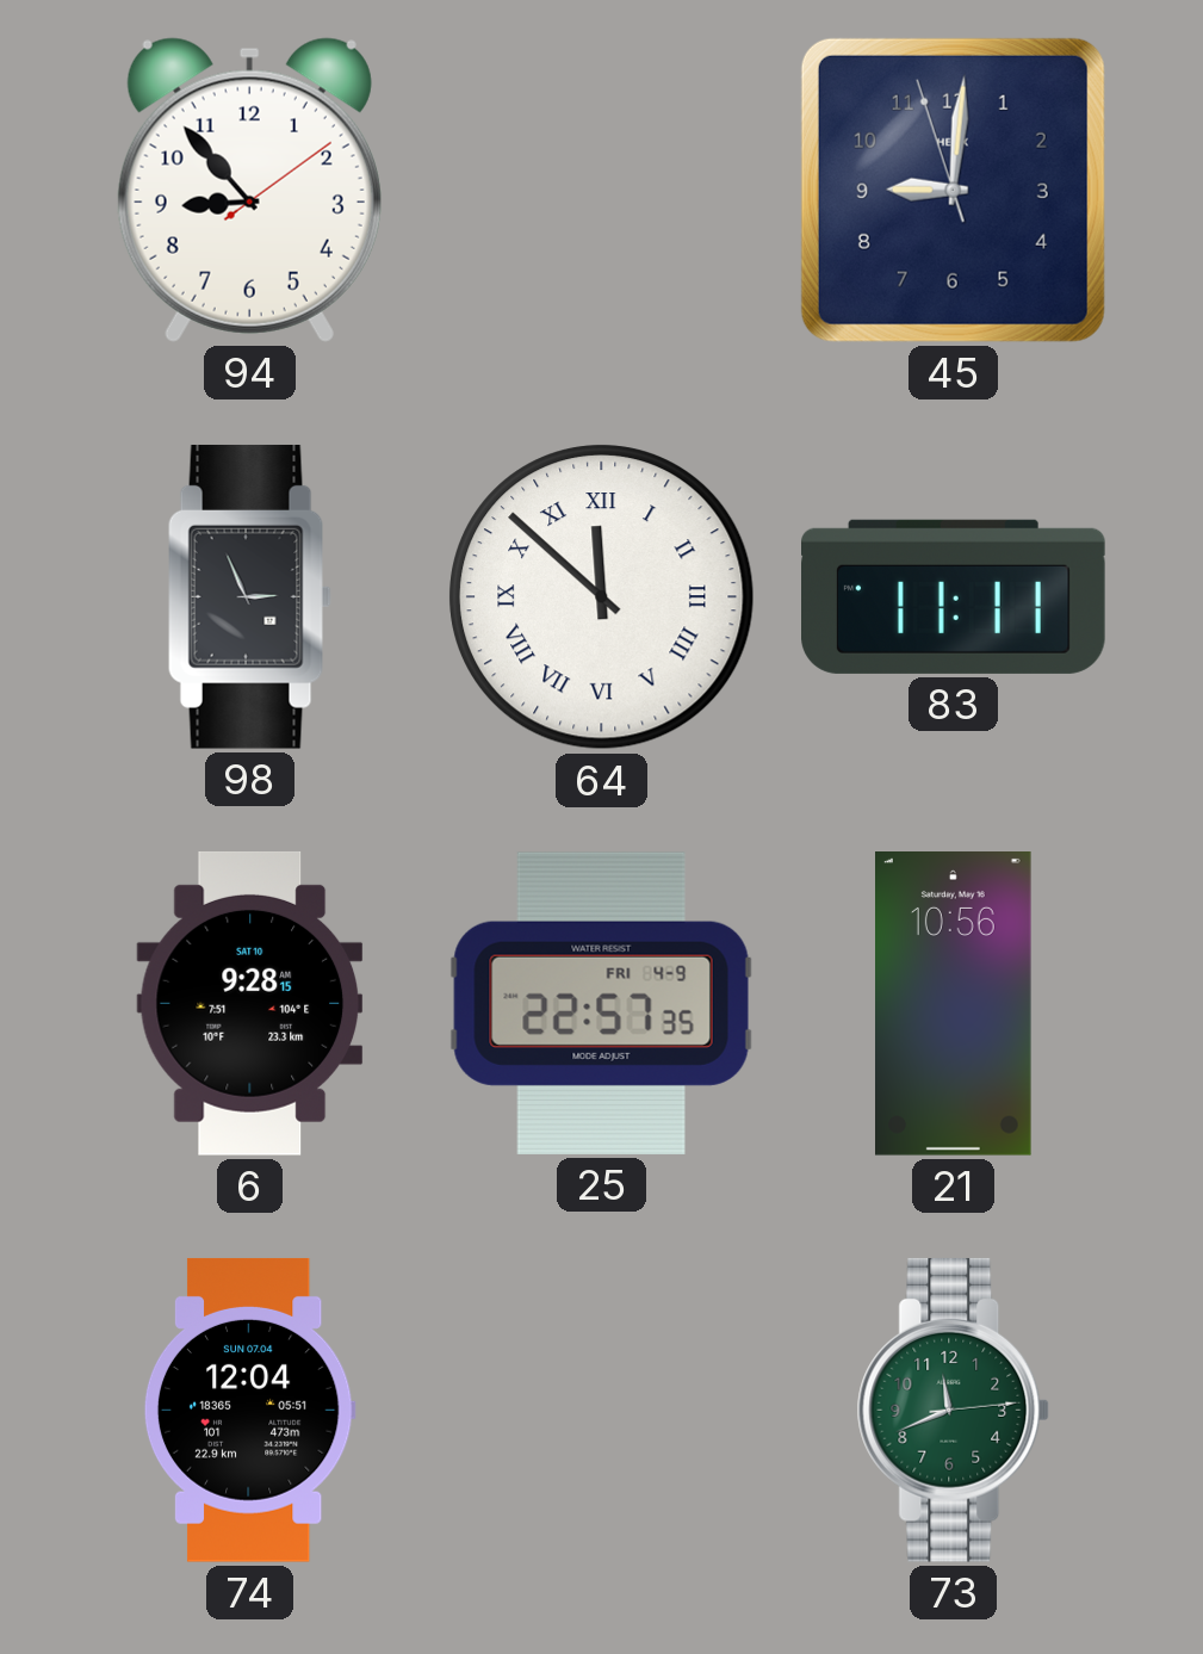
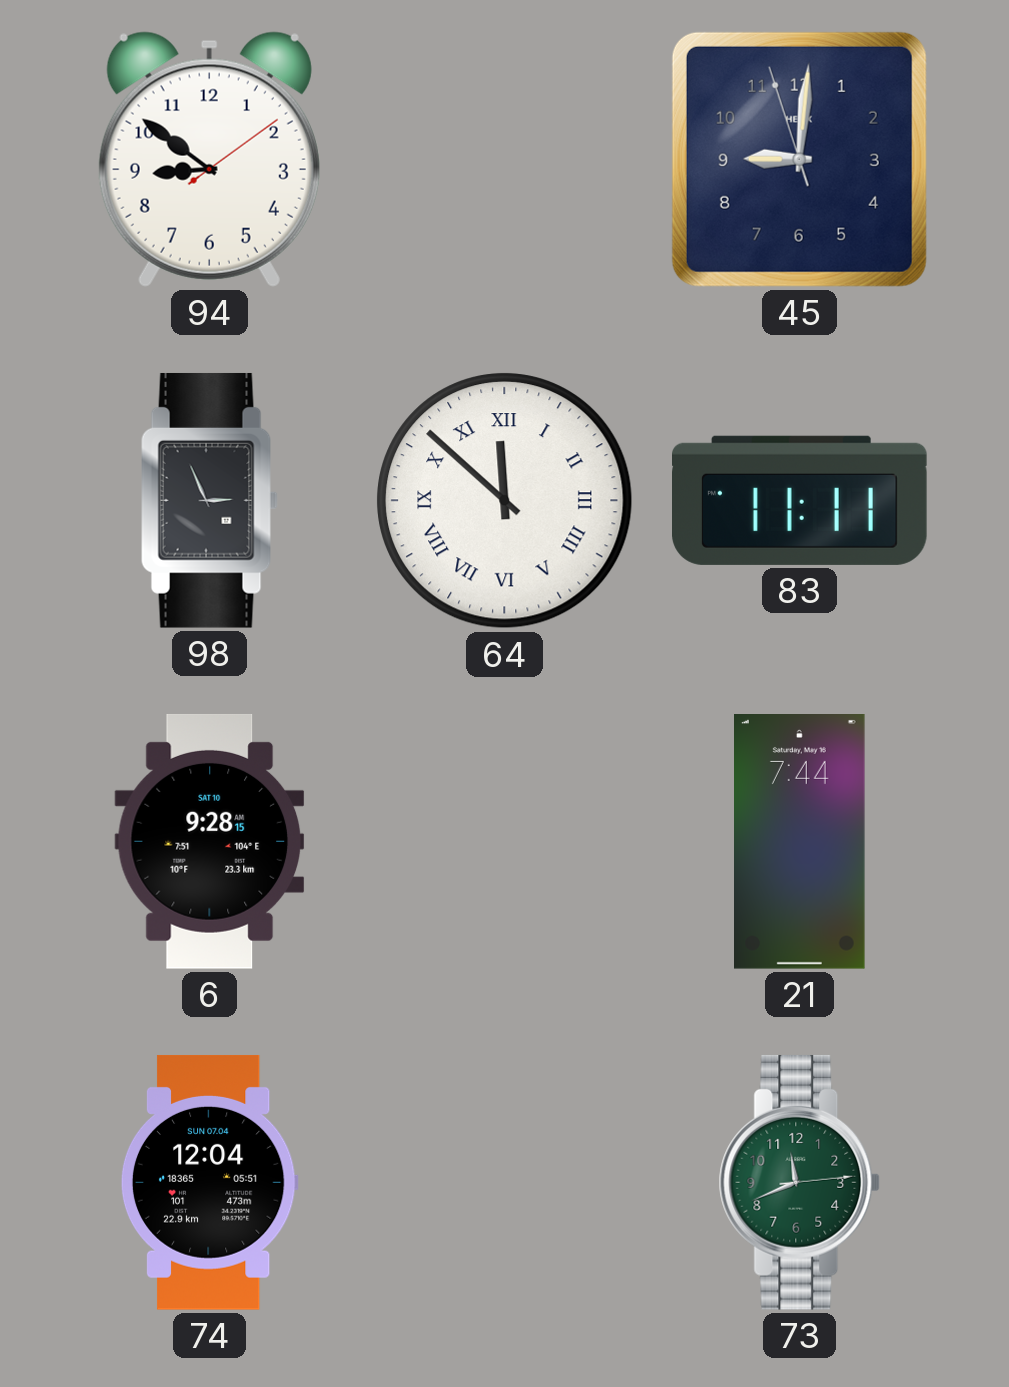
94: 8:53 -> 8:51 (209, 159)
25: 22:57 -> none (601, 1003)
21: 10:56 -> 7:44 (800, 842)
